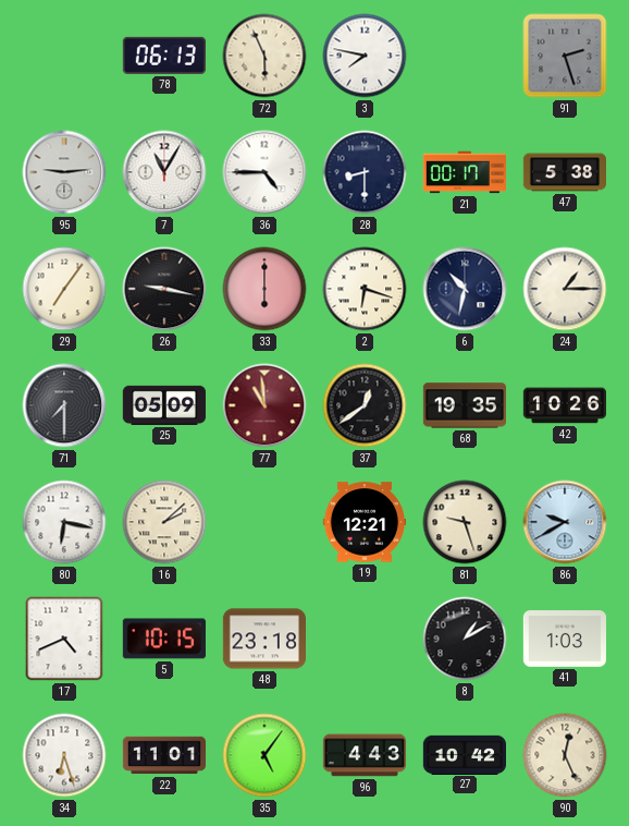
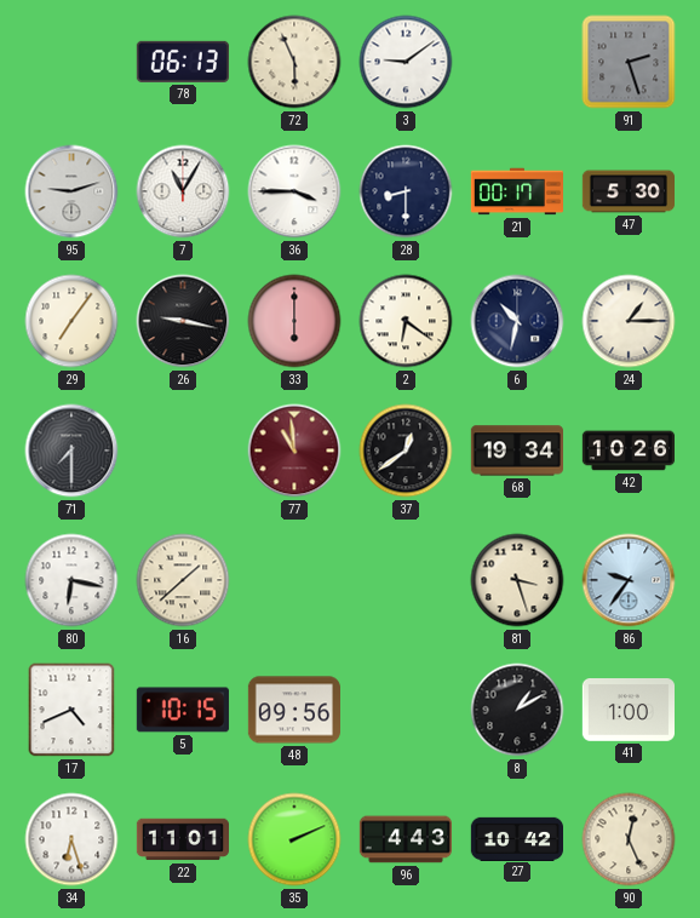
3: 7:47 -> 9:09 (406, 62)
95: 9:14 -> 9:12 (71, 191)
36: 4:45 -> 3:45 (294, 191)
47: 5:38 -> 5:30 (627, 191)
2: 6:18 -> 6:21 (406, 321)
25: 05:09 -> none (163, 405)
68: 19:35 -> 19:34 (516, 451)
16: 2:08 -> 1:38 (183, 580)
19: 12:21 -> none (363, 522)
81: 9:27 -> 3:27 (517, 580)
86: 9:40 -> 9:36 (629, 580)
48: 23:18 -> 09:56 (293, 710)
41: 1:03 -> 1:00 (627, 711)
35: 5:06 -> 2:11 (294, 839)
